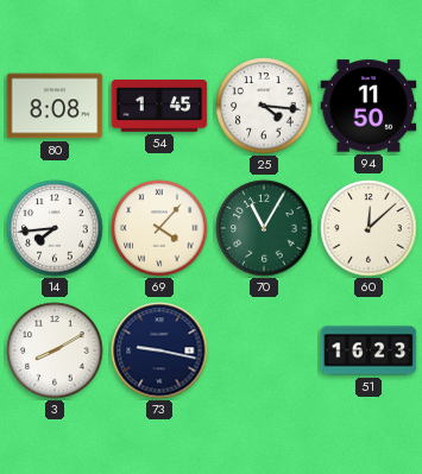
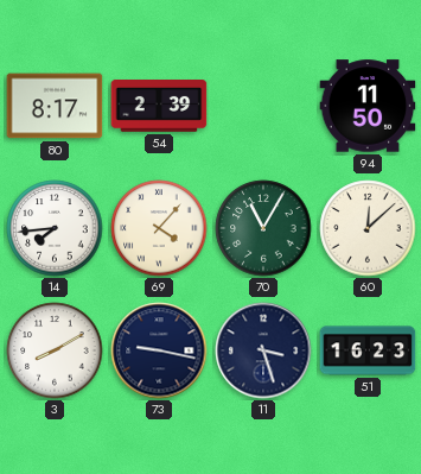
80: 8:08 -> 8:17 (55, 106)
54: 1:45 -> 2:39 (159, 107)
25: 4:16 -> none (264, 106)
11: none -> 3:27 (263, 350)
